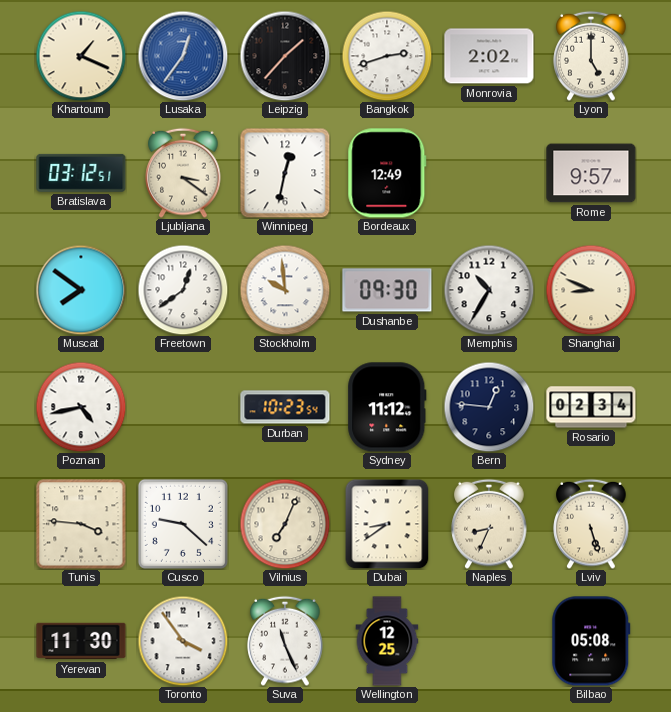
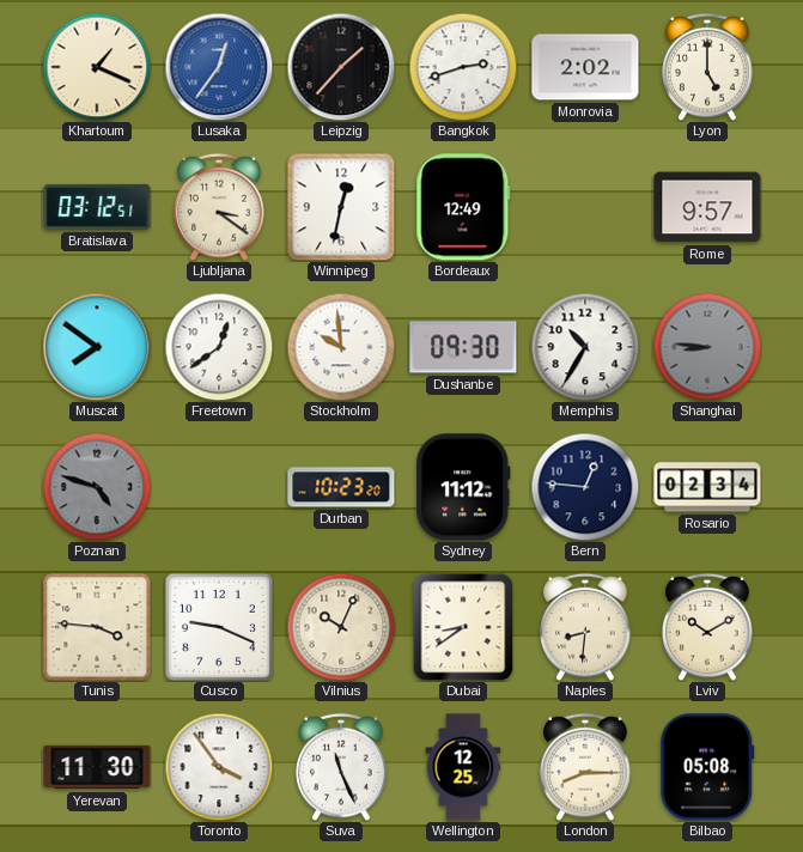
Shanghai: 8:49 -> 8:46 (707, 347)
Shanghai dial: cream -> grey (707, 347)
Poznan: 4:43 -> 4:48 (97, 487)
Poznan dial: white -> grey (97, 487)
Durban: 10:23:54 -> 10:23:20 (341, 487)
Cusco: 9:22 -> 9:19 (219, 627)
Vilnius: 7:04 -> 10:04 (341, 627)
Naples: 8:34 -> 8:31 (585, 627)
Lviv: 5:27 -> 10:10 (707, 627)
London: none -> 8:15 (585, 767)
